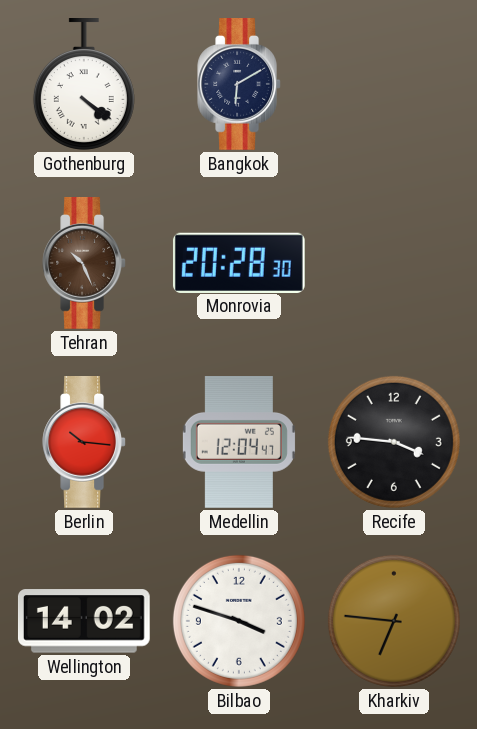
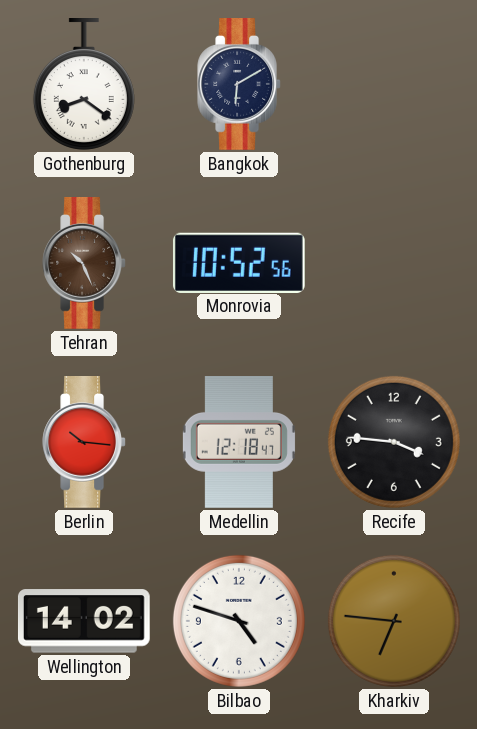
Gothenburg: 4:21 -> 8:21 (84, 85)
Monrovia: 20:28 -> 10:52 (239, 262)
Medellin: 12:04 -> 12:18 (239, 443)
Bilbao: 3:48 -> 4:48 (239, 621)
